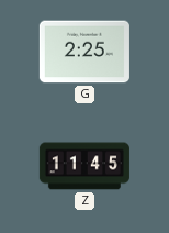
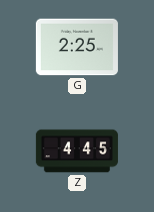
Z: 11:45 -> 4:45 (77, 151)
